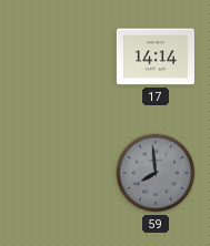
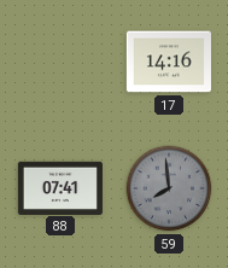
17: 14:14 -> 14:16 (169, 62)
88: none -> 07:41 (60, 187)
